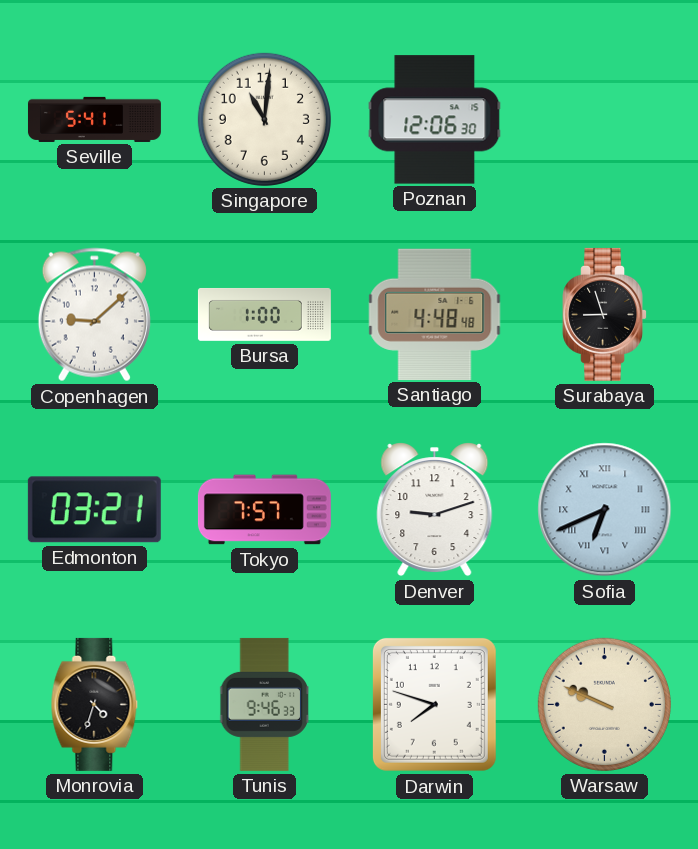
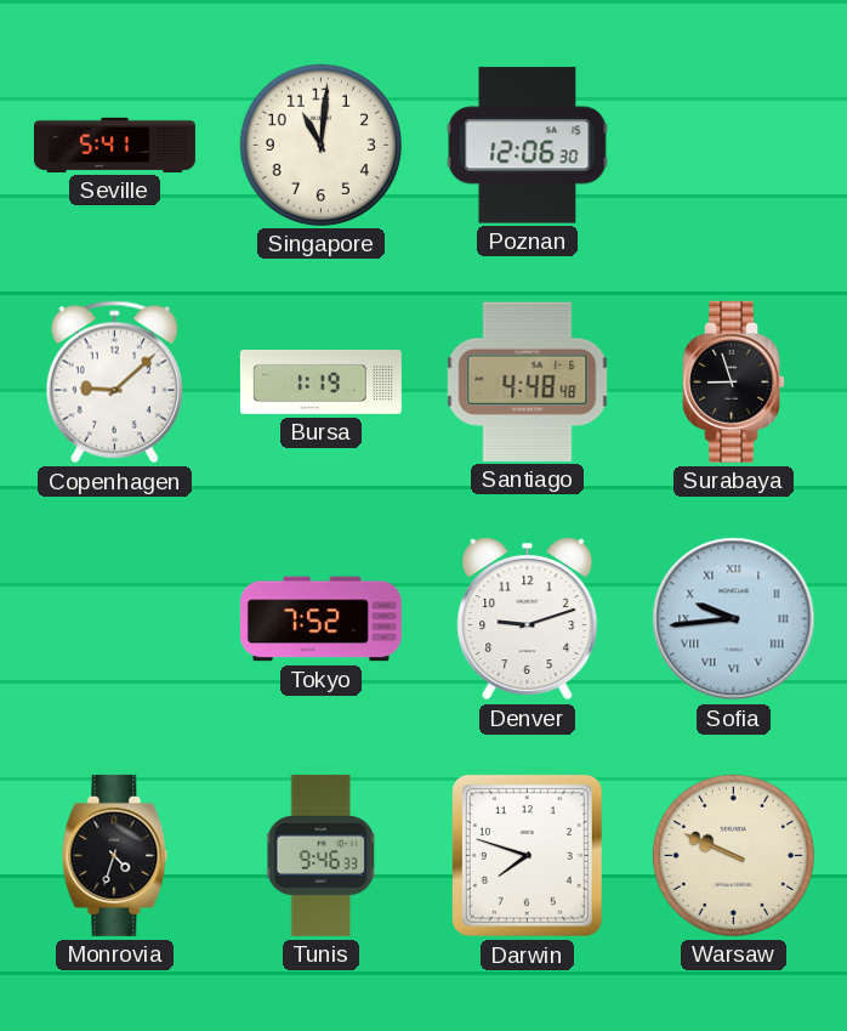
Bursa: 1:00 -> 1:19 (320, 381)
Edmonton: 03:21 -> none (94, 510)
Tokyo: 7:57 -> 7:52 (320, 619)
Sofia: 6:41 -> 9:44 (734, 619)
